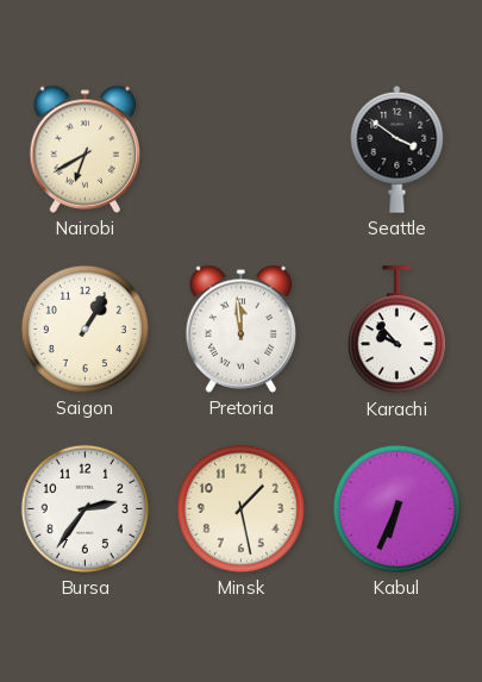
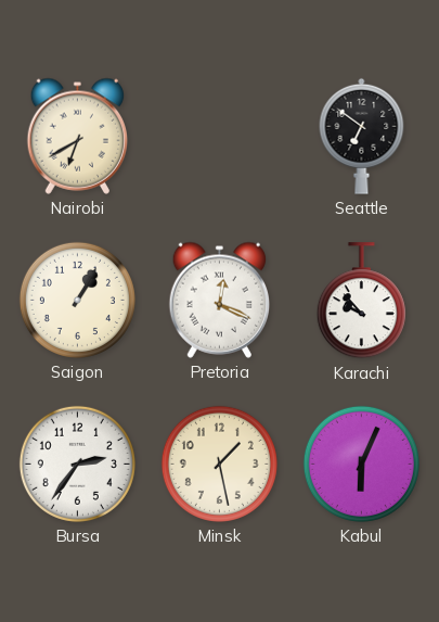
Seattle: 3:51 -> 6:51 (362, 136)
Pretoria: 11:59 -> 12:19 (219, 300)
Kabul: 6:34 -> 6:04 (361, 464)
